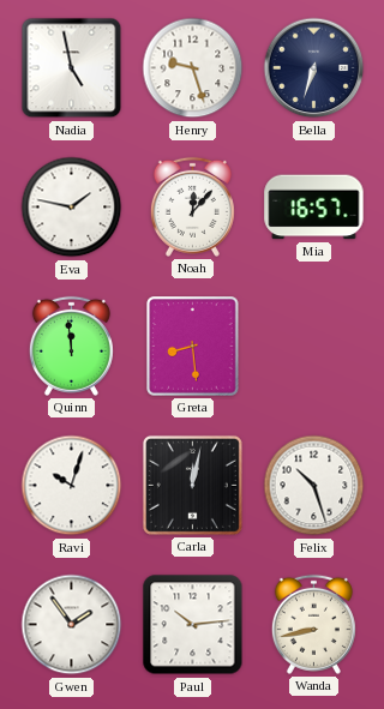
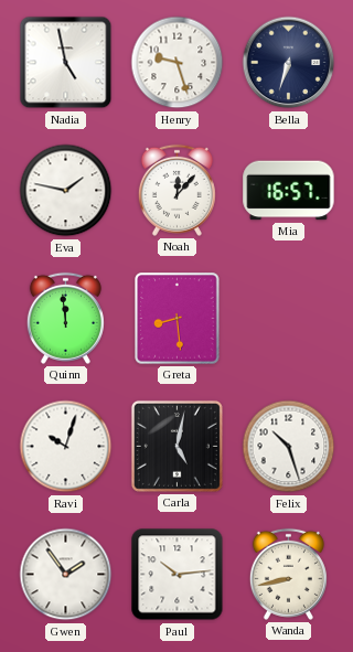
Carla: 12:02 -> 5:02 (176, 446)
